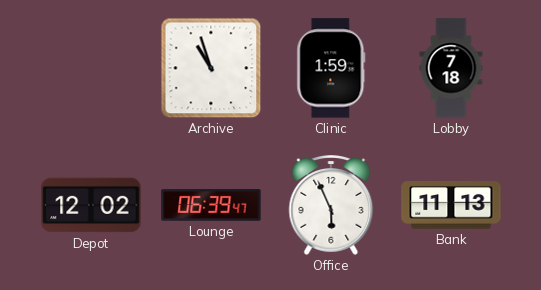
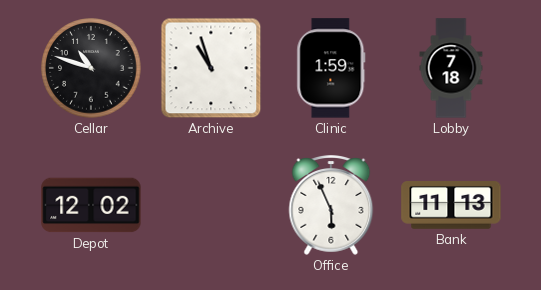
Cellar: none -> 10:48 (91, 68)
Lounge: 06:39 -> none (211, 205)
